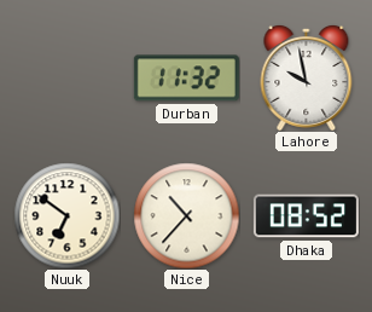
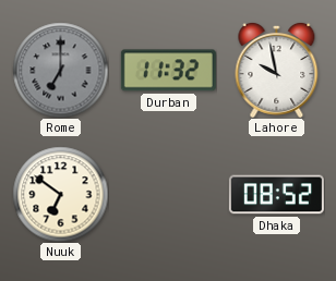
Rome: none -> 7:00 (60, 70)
Nice: 10:37 -> none (186, 215)
